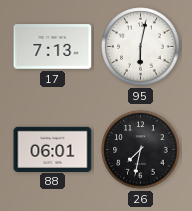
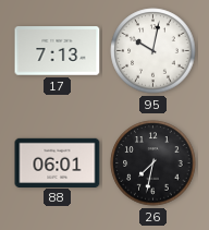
95: 6:02 -> 10:02 (153, 51)
